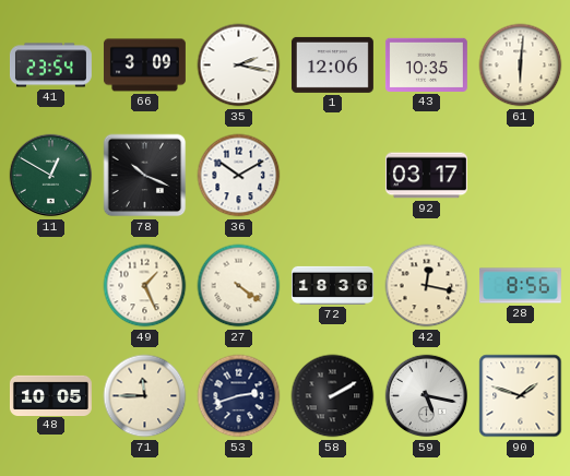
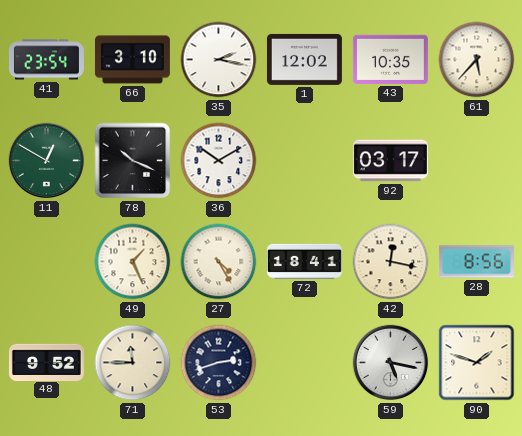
66: 3:09 -> 3:10 (132, 60)
1: 12:06 -> 12:02 (304, 59)
61: 6:01 -> 5:37 (477, 60)
27: 4:21 -> 4:25 (219, 262)
72: 18:36 -> 18:41 (304, 261)
48: 10:05 -> 9:52 (46, 362)
58: 2:10 -> none (333, 396)
